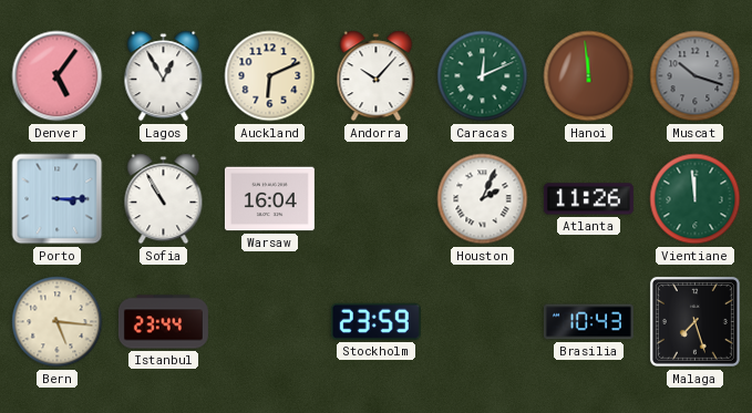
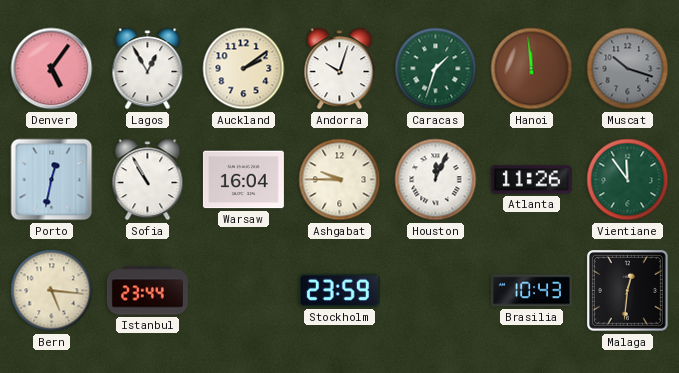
Auckland: 6:11 -> 2:09 (244, 69)
Andorra: 10:07 -> 10:03 (340, 69)
Caracas: 12:11 -> 1:33 (436, 69)
Porto: 3:15 -> 12:32 (52, 180)
Ashgabat: none -> 9:45 (340, 180)
Houston: 2:04 -> 12:04 (436, 180)
Vientiane: 11:59 -> 11:54 (628, 180)
Malaga: 7:27 -> 12:31 (627, 290)
